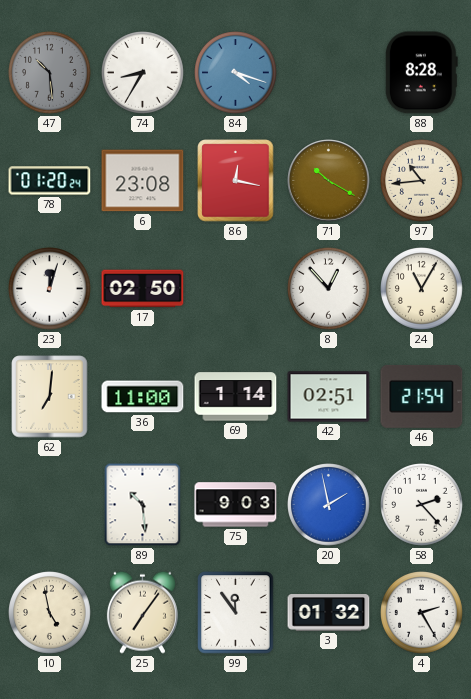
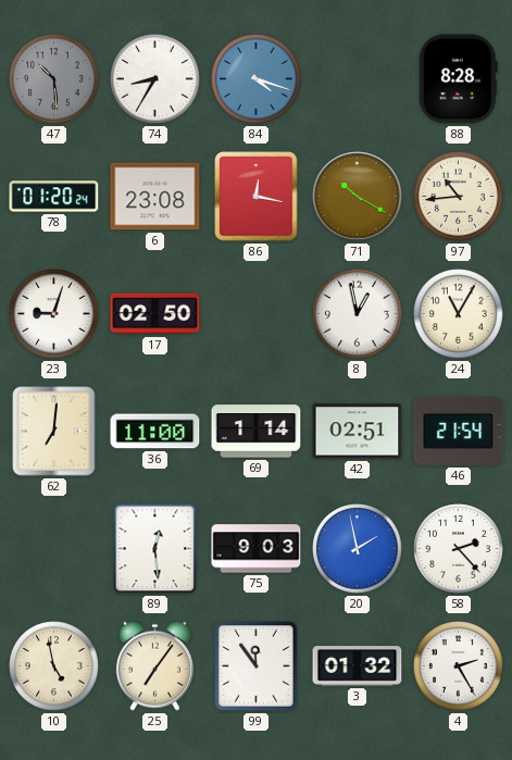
23: 12:03 -> 9:03 (54, 314)
8: 12:53 -> 12:58 (358, 314)
89: 10:29 -> 12:29 (155, 549)
